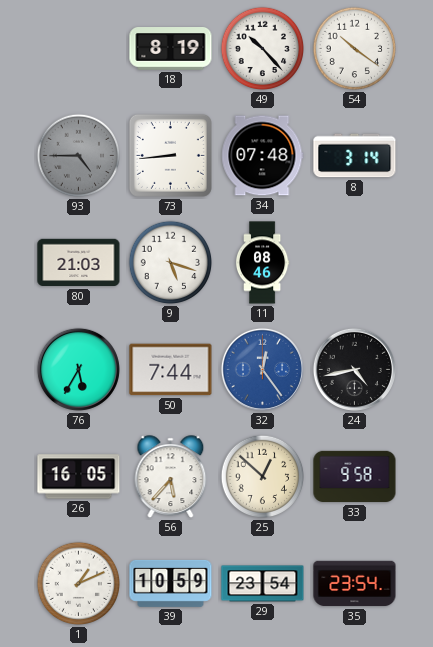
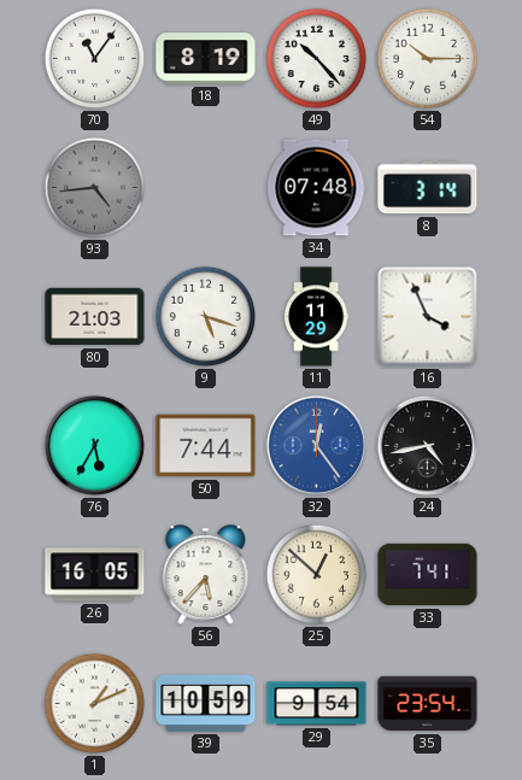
70: none -> 11:06 (95, 59)
54: 10:21 -> 10:15 (428, 59)
93: 4:45 -> 4:44 (95, 188)
73: 8:44 -> none (170, 155)
11: 08:46 -> 11:29 (316, 317)
16: none -> 3:56 (428, 317)
33: 9:58 -> 7:41 (428, 575)
29: 23:54 -> 9:54 (317, 704)
